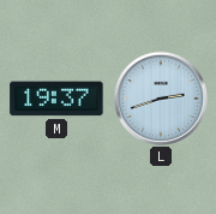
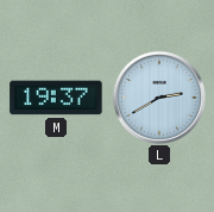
L: 2:42 -> 2:40 (159, 98)
